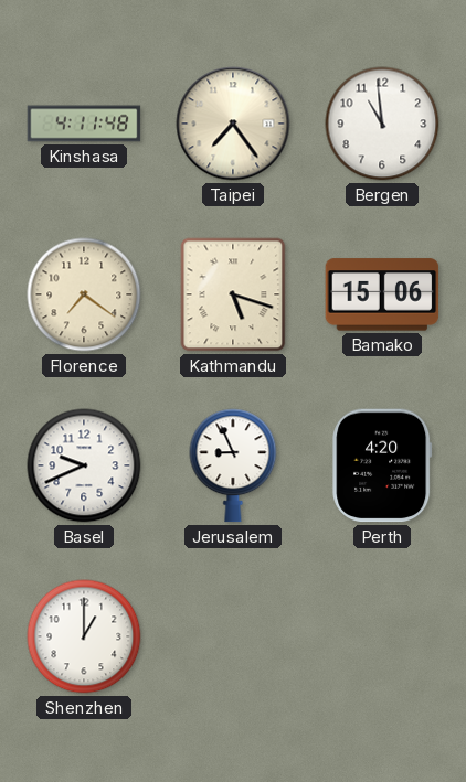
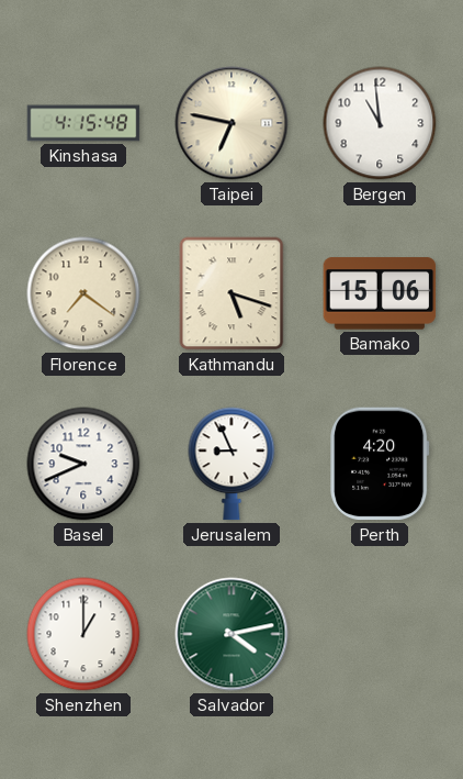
Kinshasa: 4:11 -> 4:15 (83, 123)
Taipei: 7:24 -> 6:47 (231, 123)
Salvador: none -> 4:13 (231, 634)
